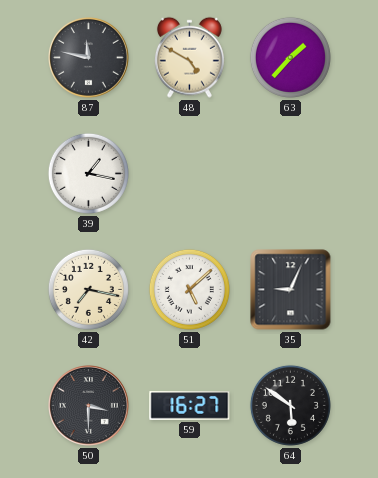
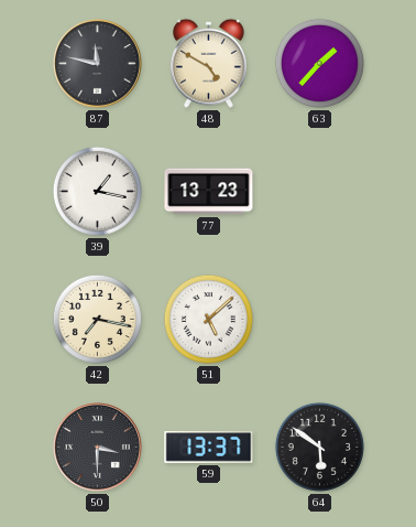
77: none -> 13:23 (209, 192)
35: 9:04 -> none (291, 290)
59: 16:27 -> 13:37 (209, 448)
